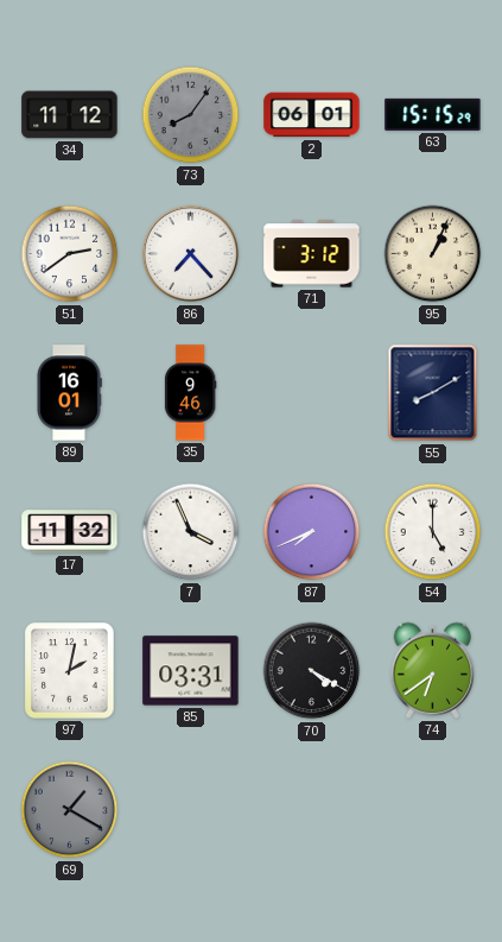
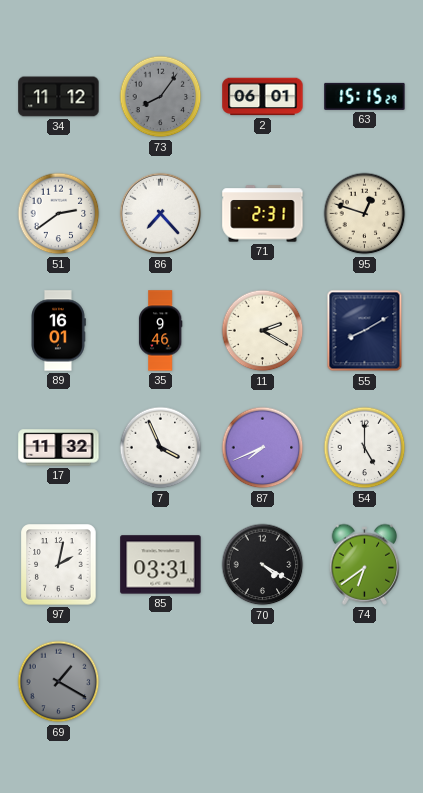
71: 3:12 -> 2:31 (263, 214)
95: 1:04 -> 12:48 (365, 214)
11: none -> 2:20 (263, 331)
